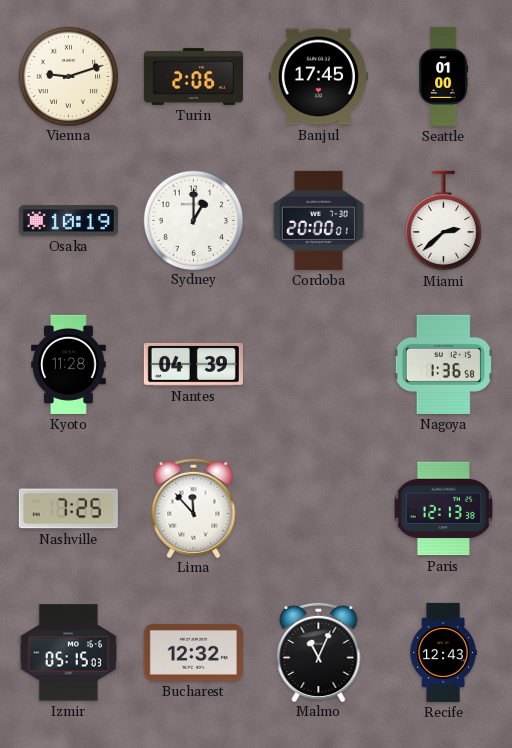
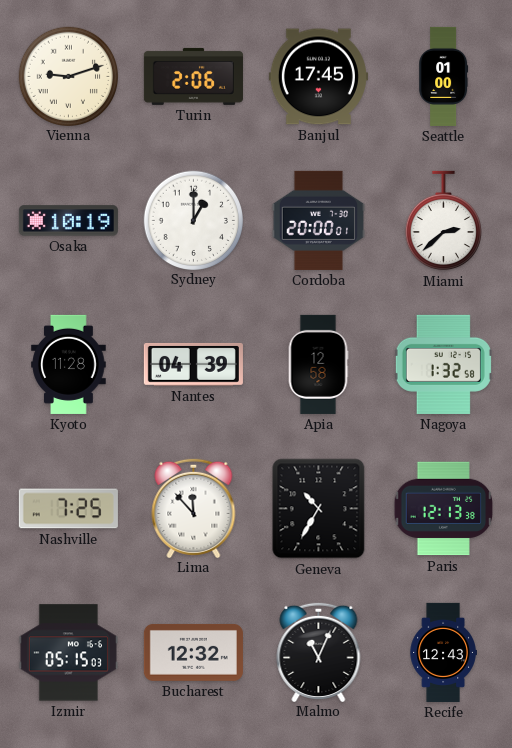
Apia: none -> 12:58 (318, 364)
Nagoya: 1:36 -> 1:32 (443, 364)
Geneva: none -> 10:35 (319, 509)
